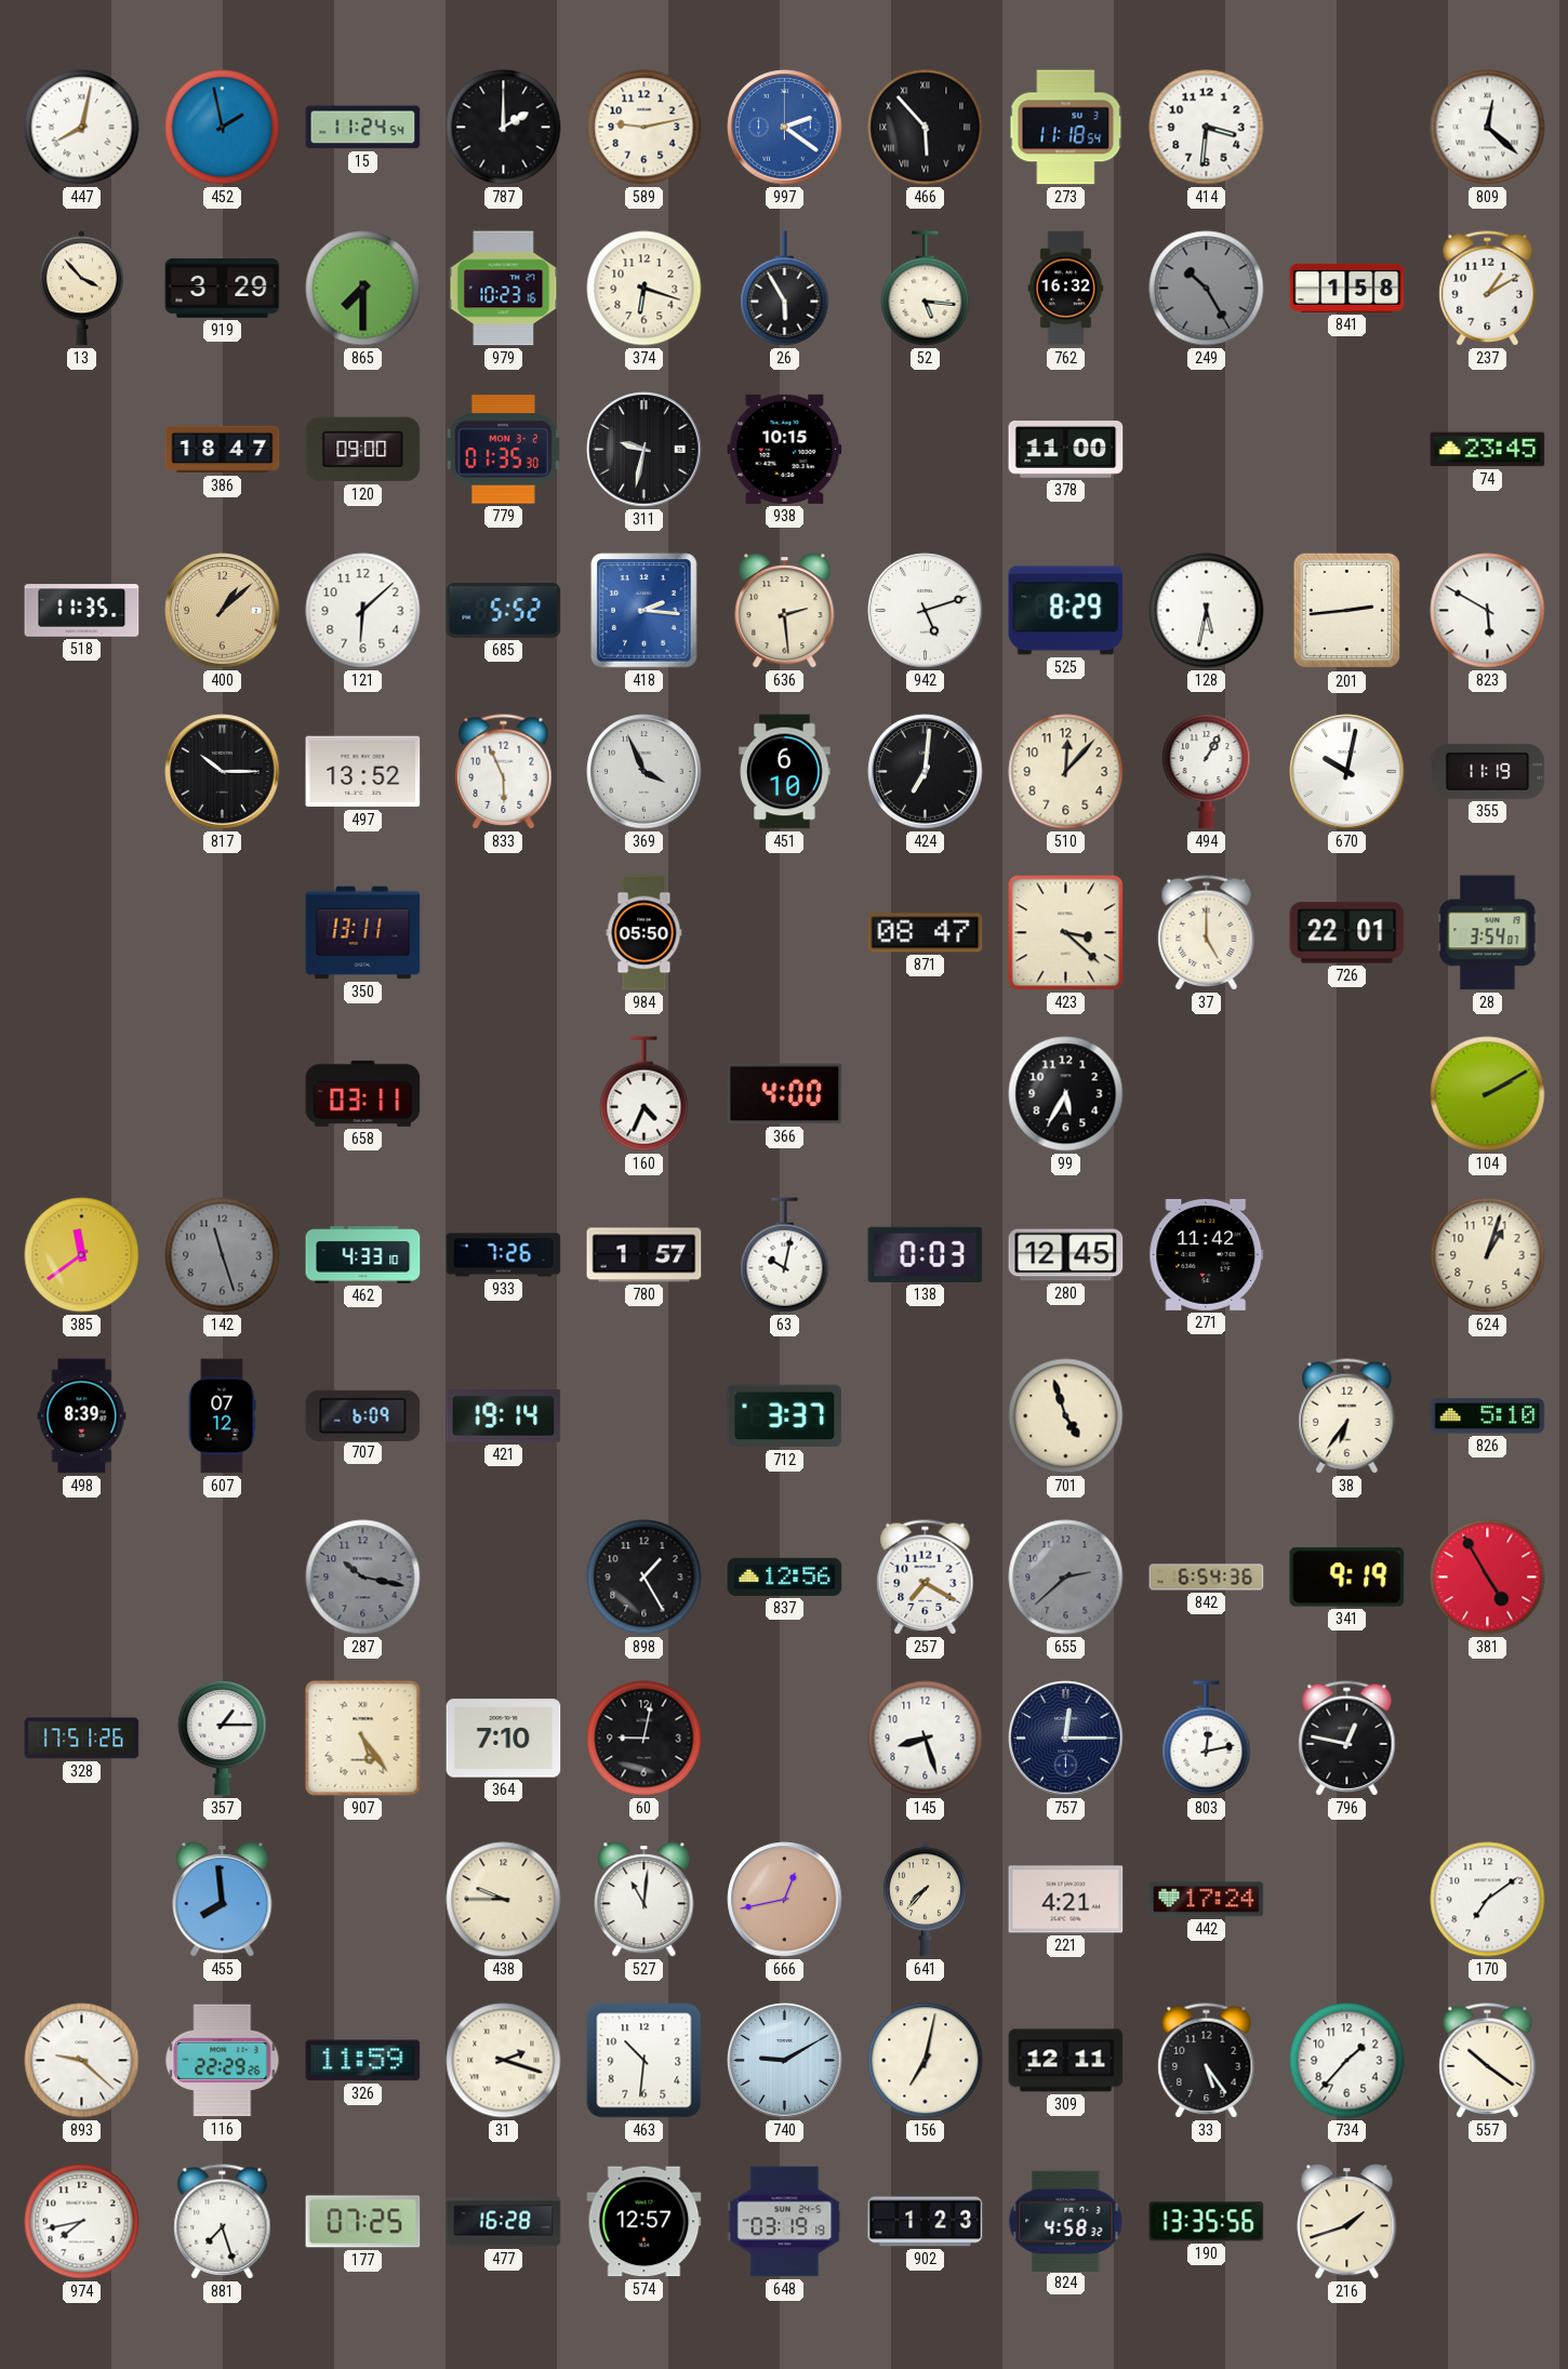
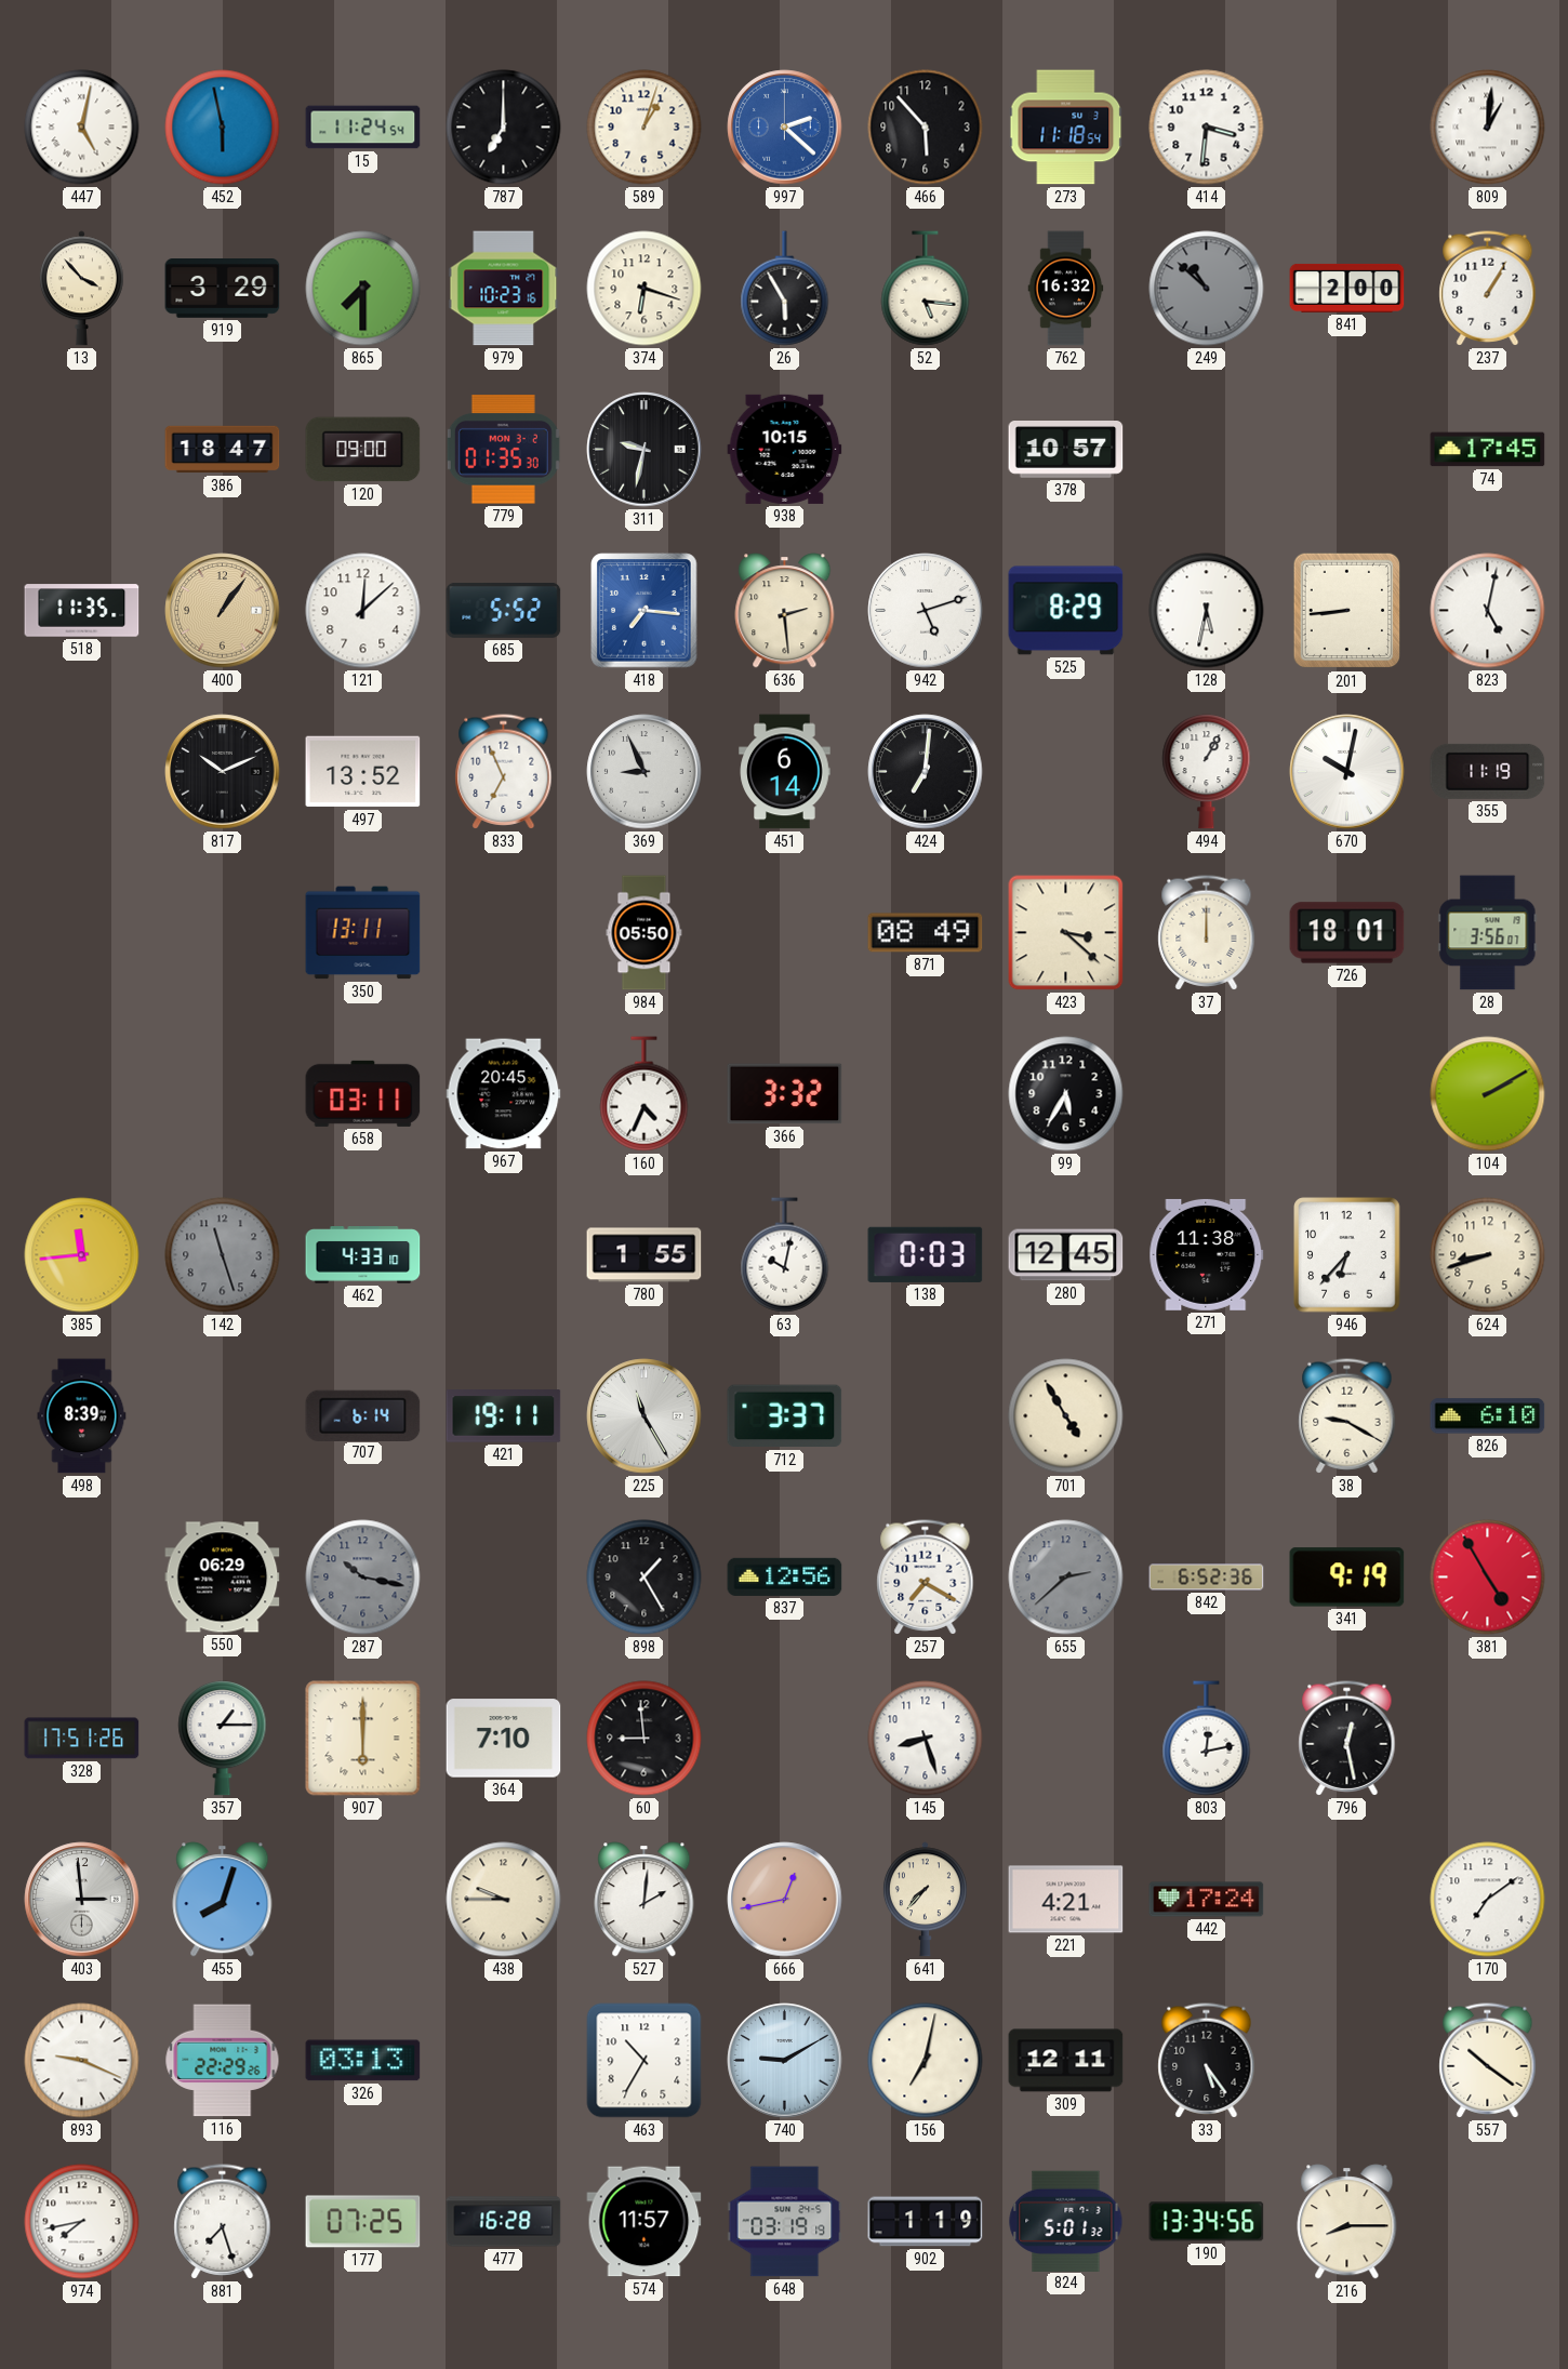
447: 8:02 -> 5:02 (82, 128)
452: 1:58 -> 5:58 (223, 128)
787: 2:00 -> 7:00 (504, 128)
589: 9:13 -> 1:03 (645, 128)
997: 2:21 -> 2:22 (785, 128)
466 numerals: Roman -> Arabic (926, 128)
809: 12:22 -> 1:01 (1488, 128)
249: 10:25 -> 10:52 (1207, 289)
841: 1:58 -> 2:00 (1347, 288)
237: 1:10 -> 1:05 (1488, 289)
378: 11:00 -> 10:57 (1066, 450)
74: 23:45 -> 17:45 (1488, 450)
400: 1:08 -> 1:06 (223, 611)
121: 6:08 -> 12:08 (363, 611)
418: 2:16 -> 7:16 (645, 611)
201: 2:44 -> 8:44 (1346, 611)
823: 5:50 -> 5:02 (1488, 611)
817: 10:15 -> 10:11 (223, 772)
833: 5:56 -> 6:56 (504, 772)
369: 3:56 -> 8:56 (645, 772)
451: 6:10 -> 6:14 (785, 772)
510: 12:07 -> none (1066, 772)
871: 08:47 -> 08:49 (926, 933)
37: 5:00 -> 12:00 (1207, 933)
726: 22:01 -> 18:01 (1347, 933)
28: 3:54 -> 3:56 (1488, 933)
967: none -> 20:45 (504, 1094)
366: 4:00 -> 3:32 (785, 1094)
385: 11:39 -> 11:44 (82, 1255)
933: 7:26 -> none (504, 1255)
780: 1:57 -> 1:55 (645, 1255)
271: 11:42 -> 11:38 (1207, 1254)
946: none -> 6:37 (1347, 1255)
624: 1:03 -> 8:42 (1488, 1255)
607: 07:12 -> none (222, 1416)
707: 6:09 -> 6:14 (363, 1415)
421: 19:14 -> 19:11 (504, 1416)
225: none -> 11:25 (645, 1416)
701: 4:57 -> 4:55 (1066, 1416)
38: 6:36 -> 9:20 (1347, 1416)
826: 5:10 -> 6:10 (1488, 1416)
550: none -> 06:29 (223, 1578)
842: 6:54 -> 6:52 (1207, 1578)
907: 5:24 -> 6:00 (363, 1739)
60: 9:02 -> 8:59 (645, 1739)
757: 12:15 -> none (1066, 1739)
796: 12:47 -> 12:28 (1347, 1739)
403: none -> 2:59 (82, 1900)
455: 7:59 -> 8:03 (223, 1900)
527: 11:01 -> 2:01 (645, 1900)
893: 9:22 -> 9:19 (82, 2061)
326: 11:59 -> 03:13 (363, 2061)
31: 2:18 -> none (504, 2061)
463: 10:31 -> 10:35 (645, 2061)
734: 1:37 -> none (1347, 2061)
574: 12:57 -> 11:57 (645, 2222)
902: 1:23 -> 1:19 (926, 2222)
824: 4:58 -> 5:01 (1066, 2221)
190: 13:35 -> 13:34 (1207, 2222)
216: 1:42 -> 8:15 (1347, 2222)
